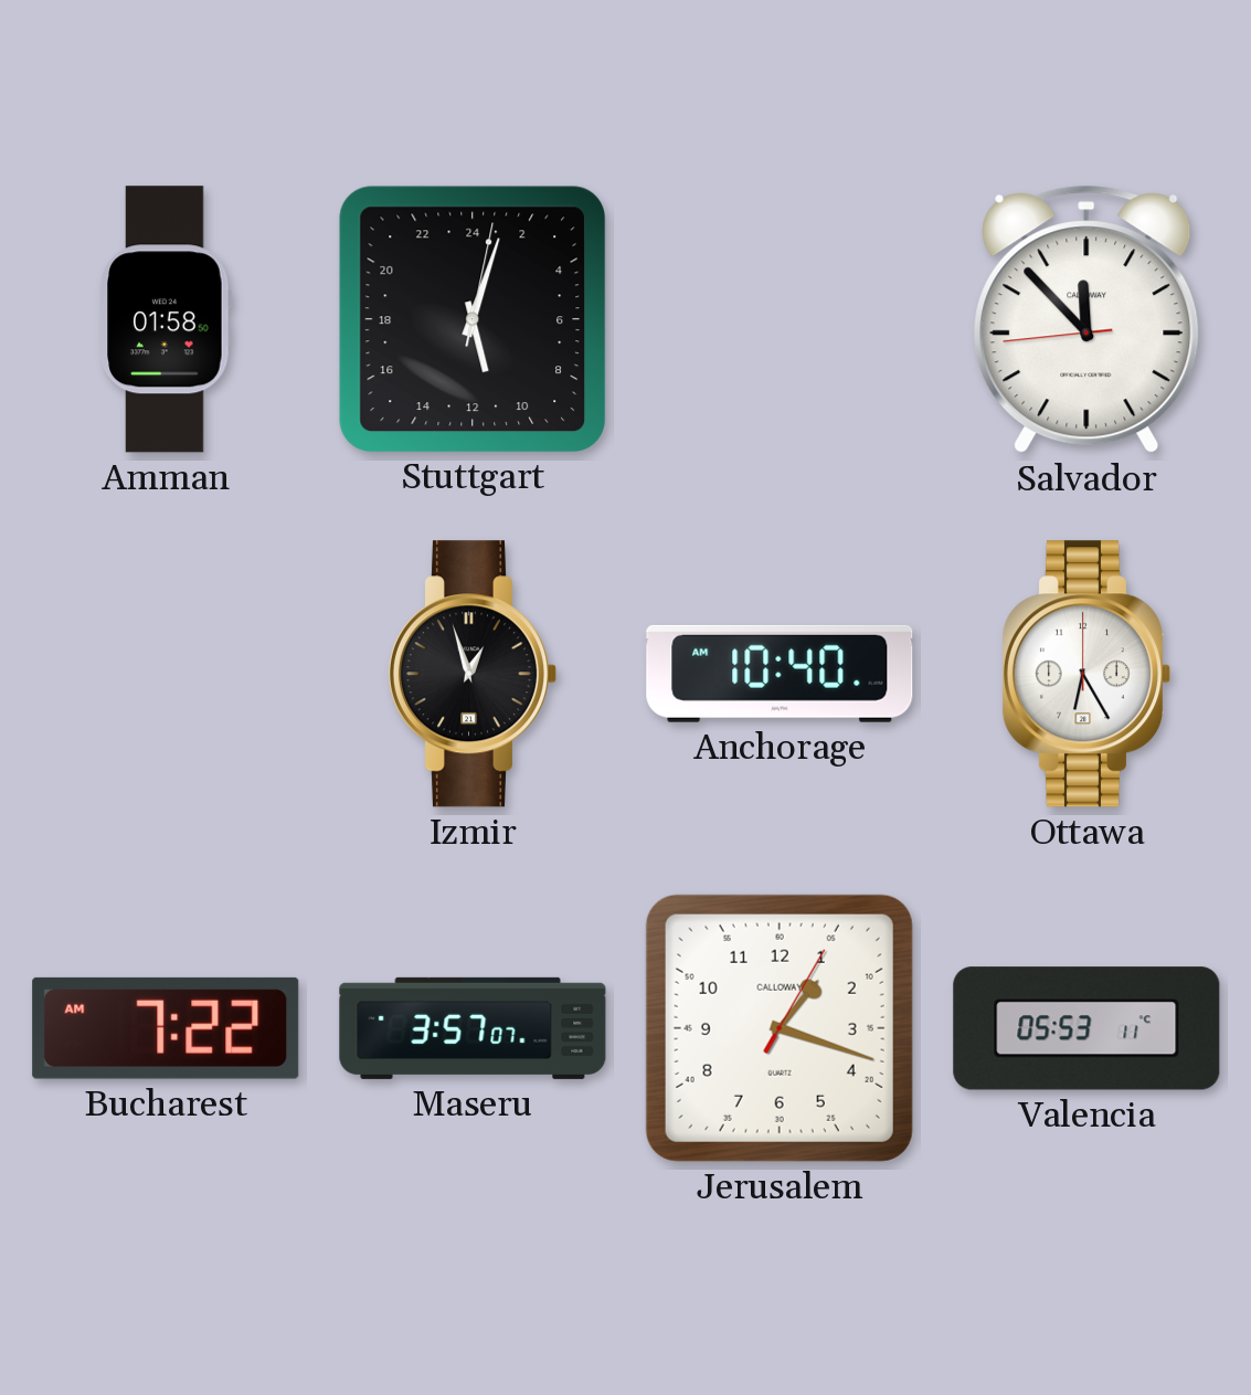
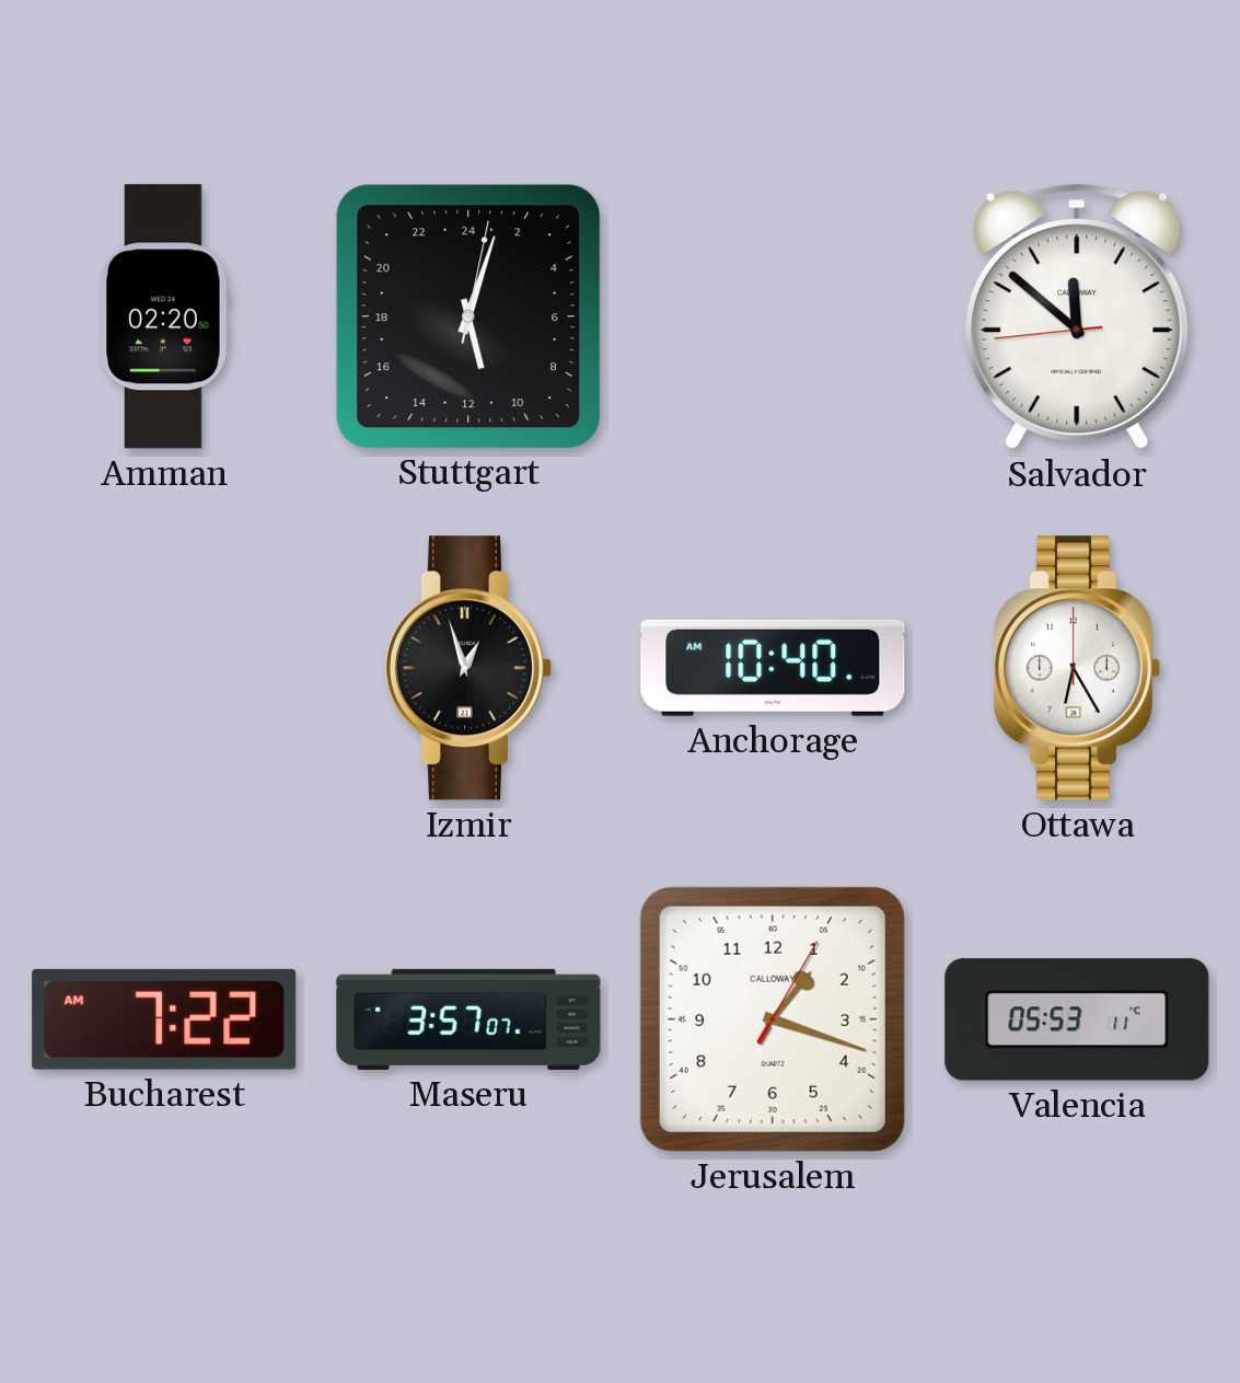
Amman: 01:58 -> 02:20 (164, 316)
Salvador: 11:52 -> 11:51 (1077, 316)
